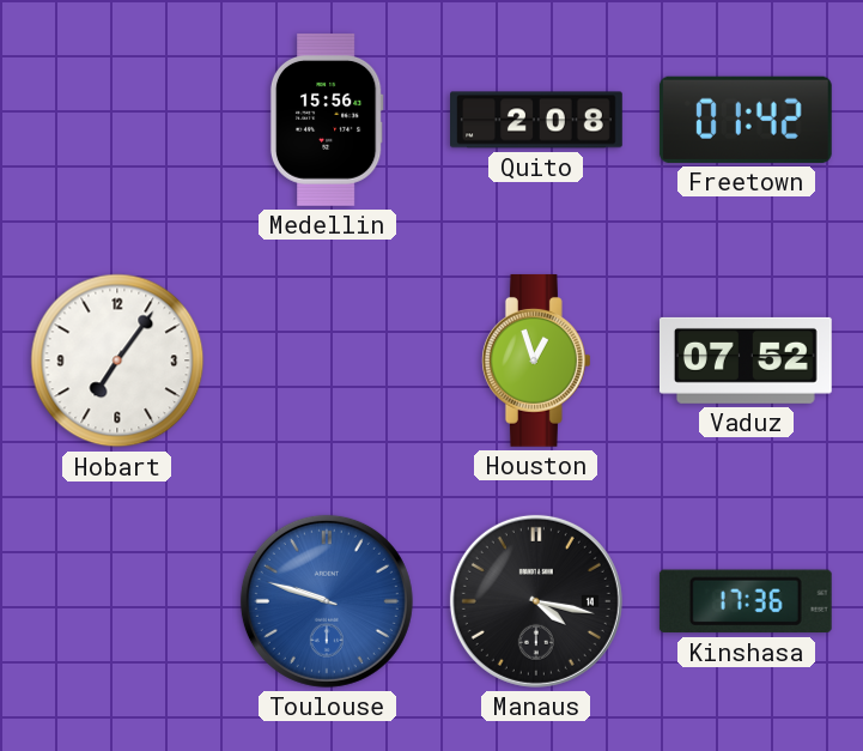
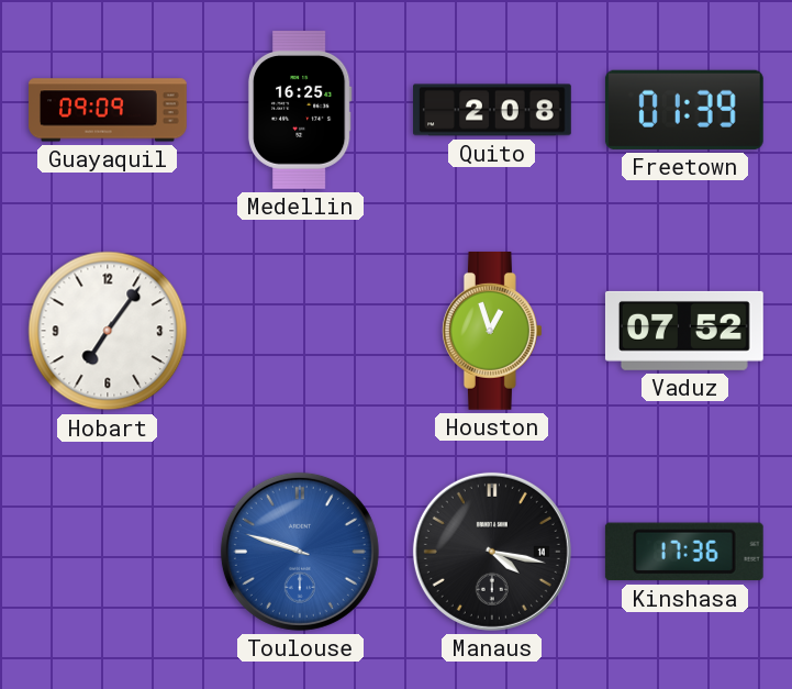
Guayaquil: none -> 09:09 (109, 110)
Medellin: 15:56 -> 16:25 (300, 110)
Freetown: 01:42 -> 01:39 (684, 110)
